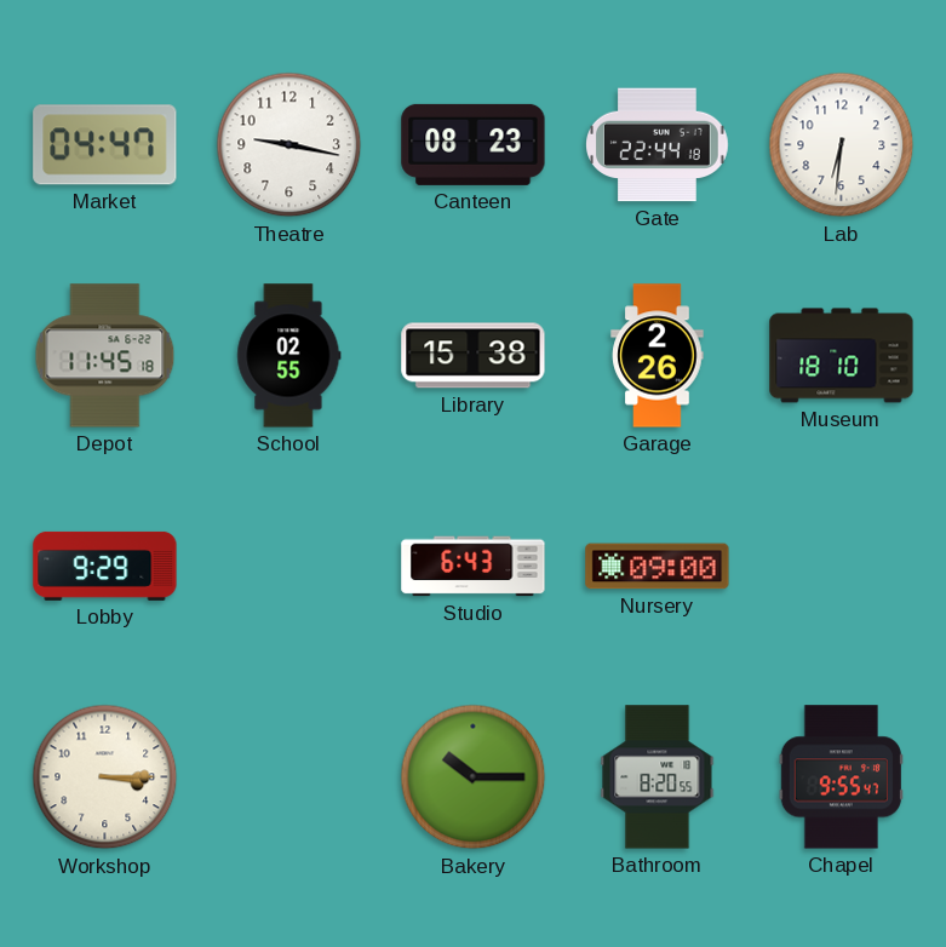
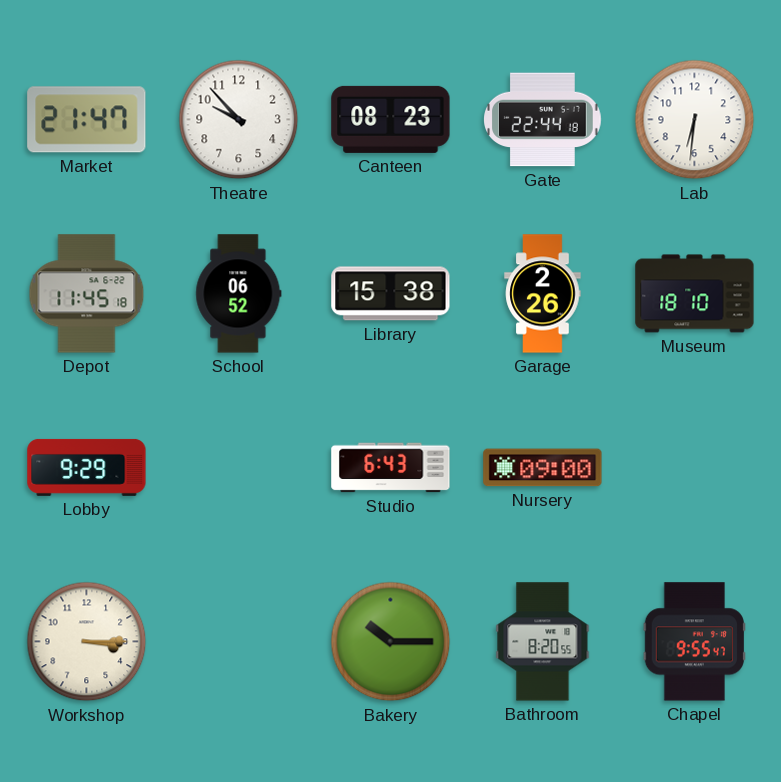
Market: 04:47 -> 21:47 (87, 120)
Theatre: 9:17 -> 9:53 (239, 120)
School: 02:55 -> 06:52 (239, 294)
